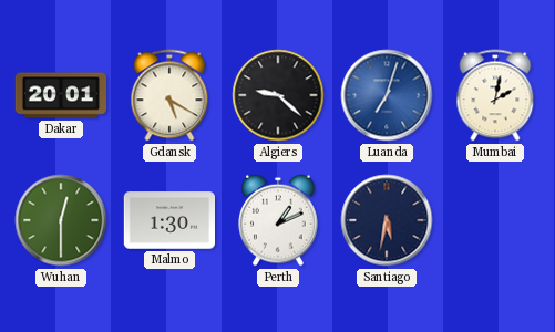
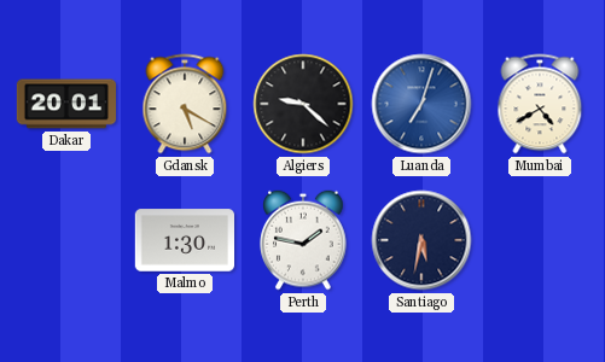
Mumbai: 2:02 -> 4:40 (540, 104)
Wuhan: 12:30 -> none (61, 220)
Perth: 1:11 -> 1:47 (303, 240)
